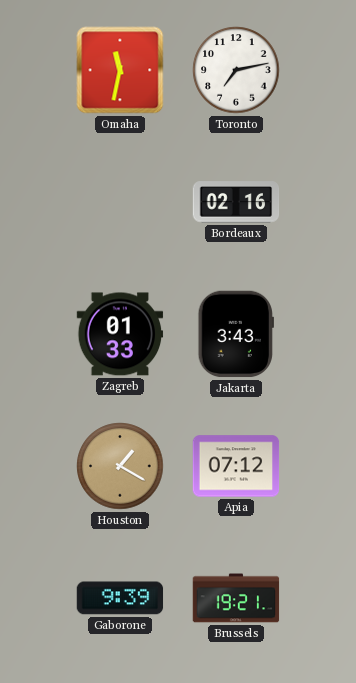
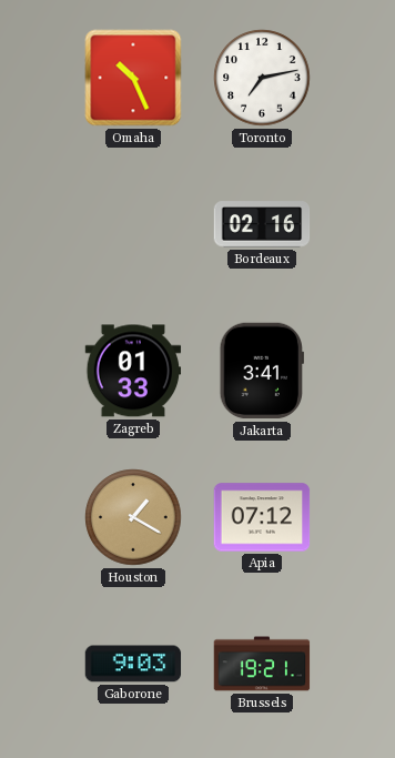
Omaha: 11:32 -> 10:26 (133, 78)
Jakarta: 3:43 -> 3:41 (262, 371)
Gaborone: 9:39 -> 9:03 (133, 664)
